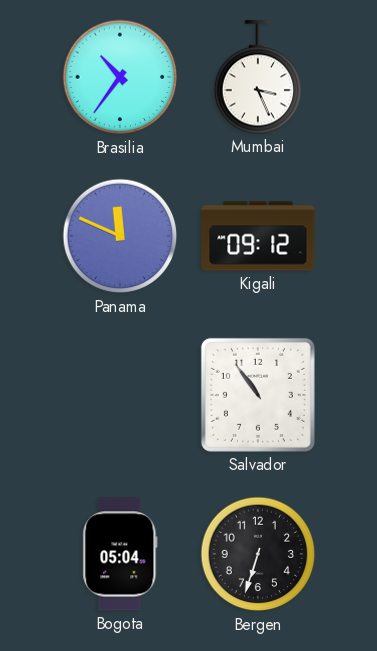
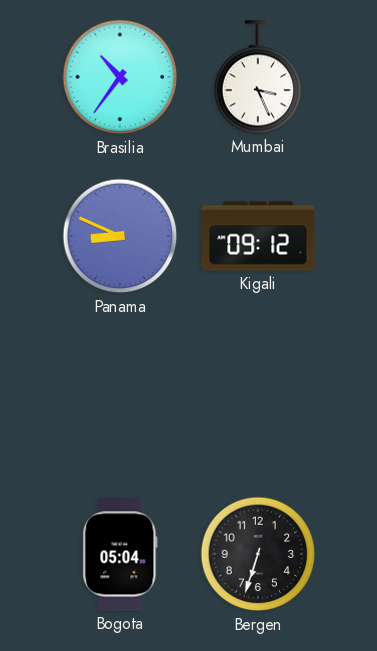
Panama: 11:49 -> 8:49 (120, 236)
Salvador: 10:54 -> none (258, 395)
